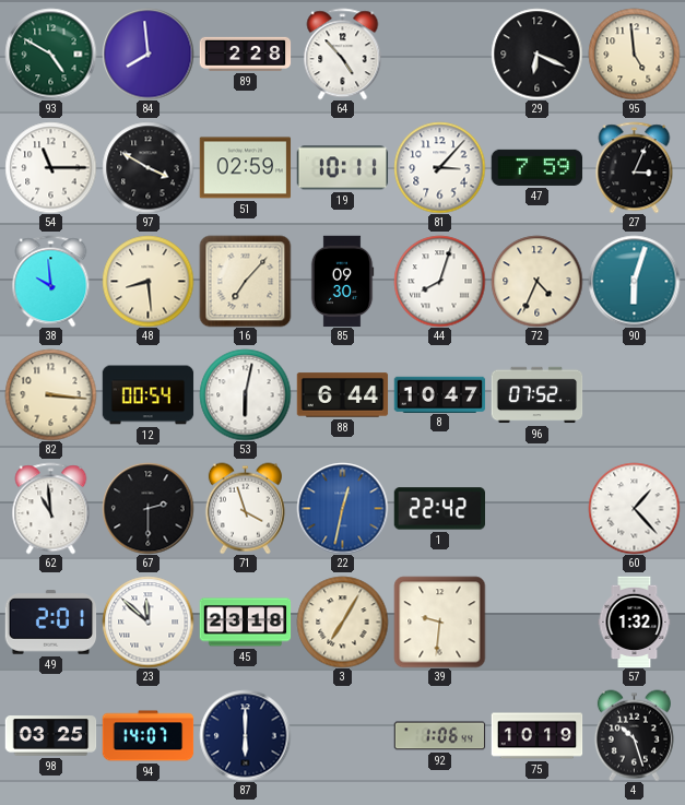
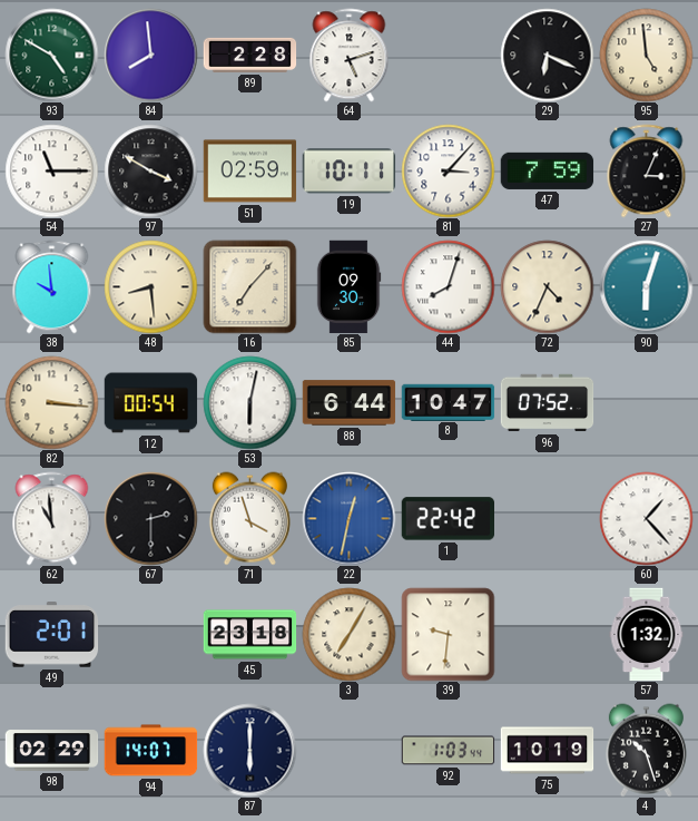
64: 4:53 -> 5:12 (350, 55)
23: 11:52 -> none (147, 621)
98: 03:25 -> 02:29 (51, 751)
92: 1:06 -> 1:03 (448, 751)
